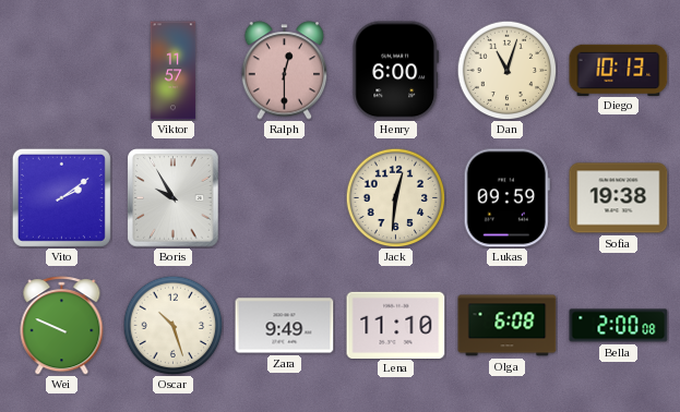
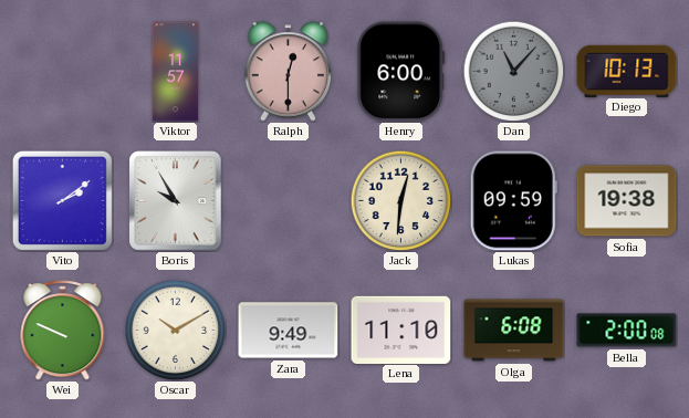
Dan: 11:03 -> 11:07 (513, 71)
Dan dial: cream -> grey (513, 71)
Oscar: 10:27 -> 10:10 (175, 330)
